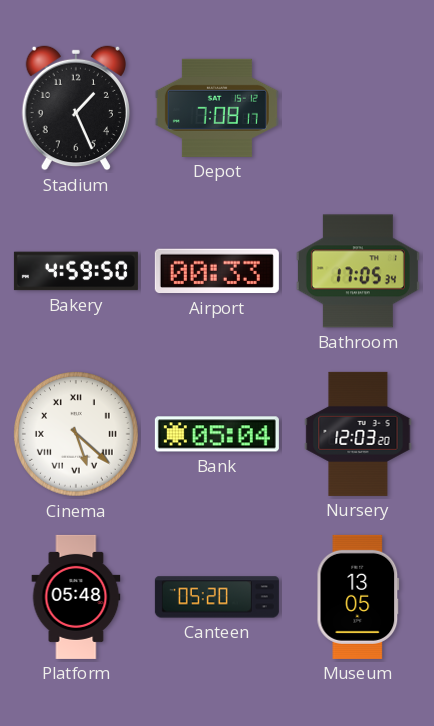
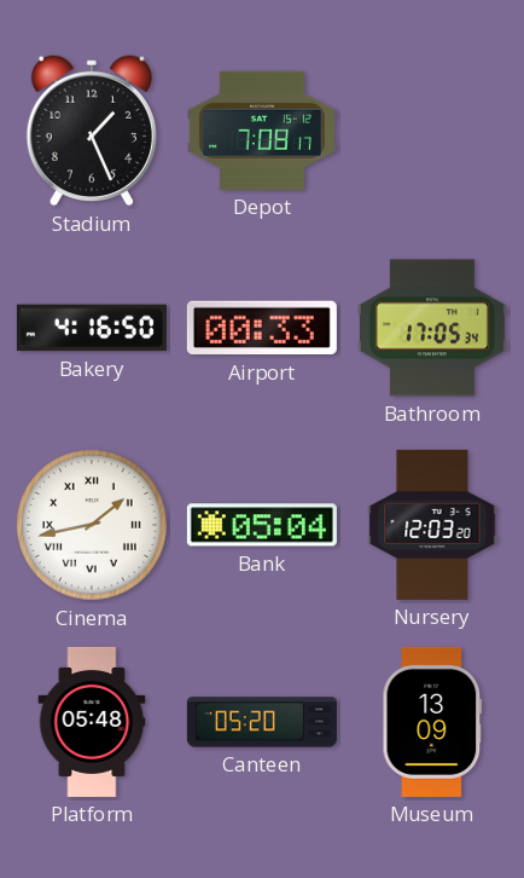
Bakery: 4:59 -> 4:16 (92, 328)
Cinema: 5:22 -> 1:43 (93, 526)
Museum: 13:05 -> 13:09 (432, 722)
